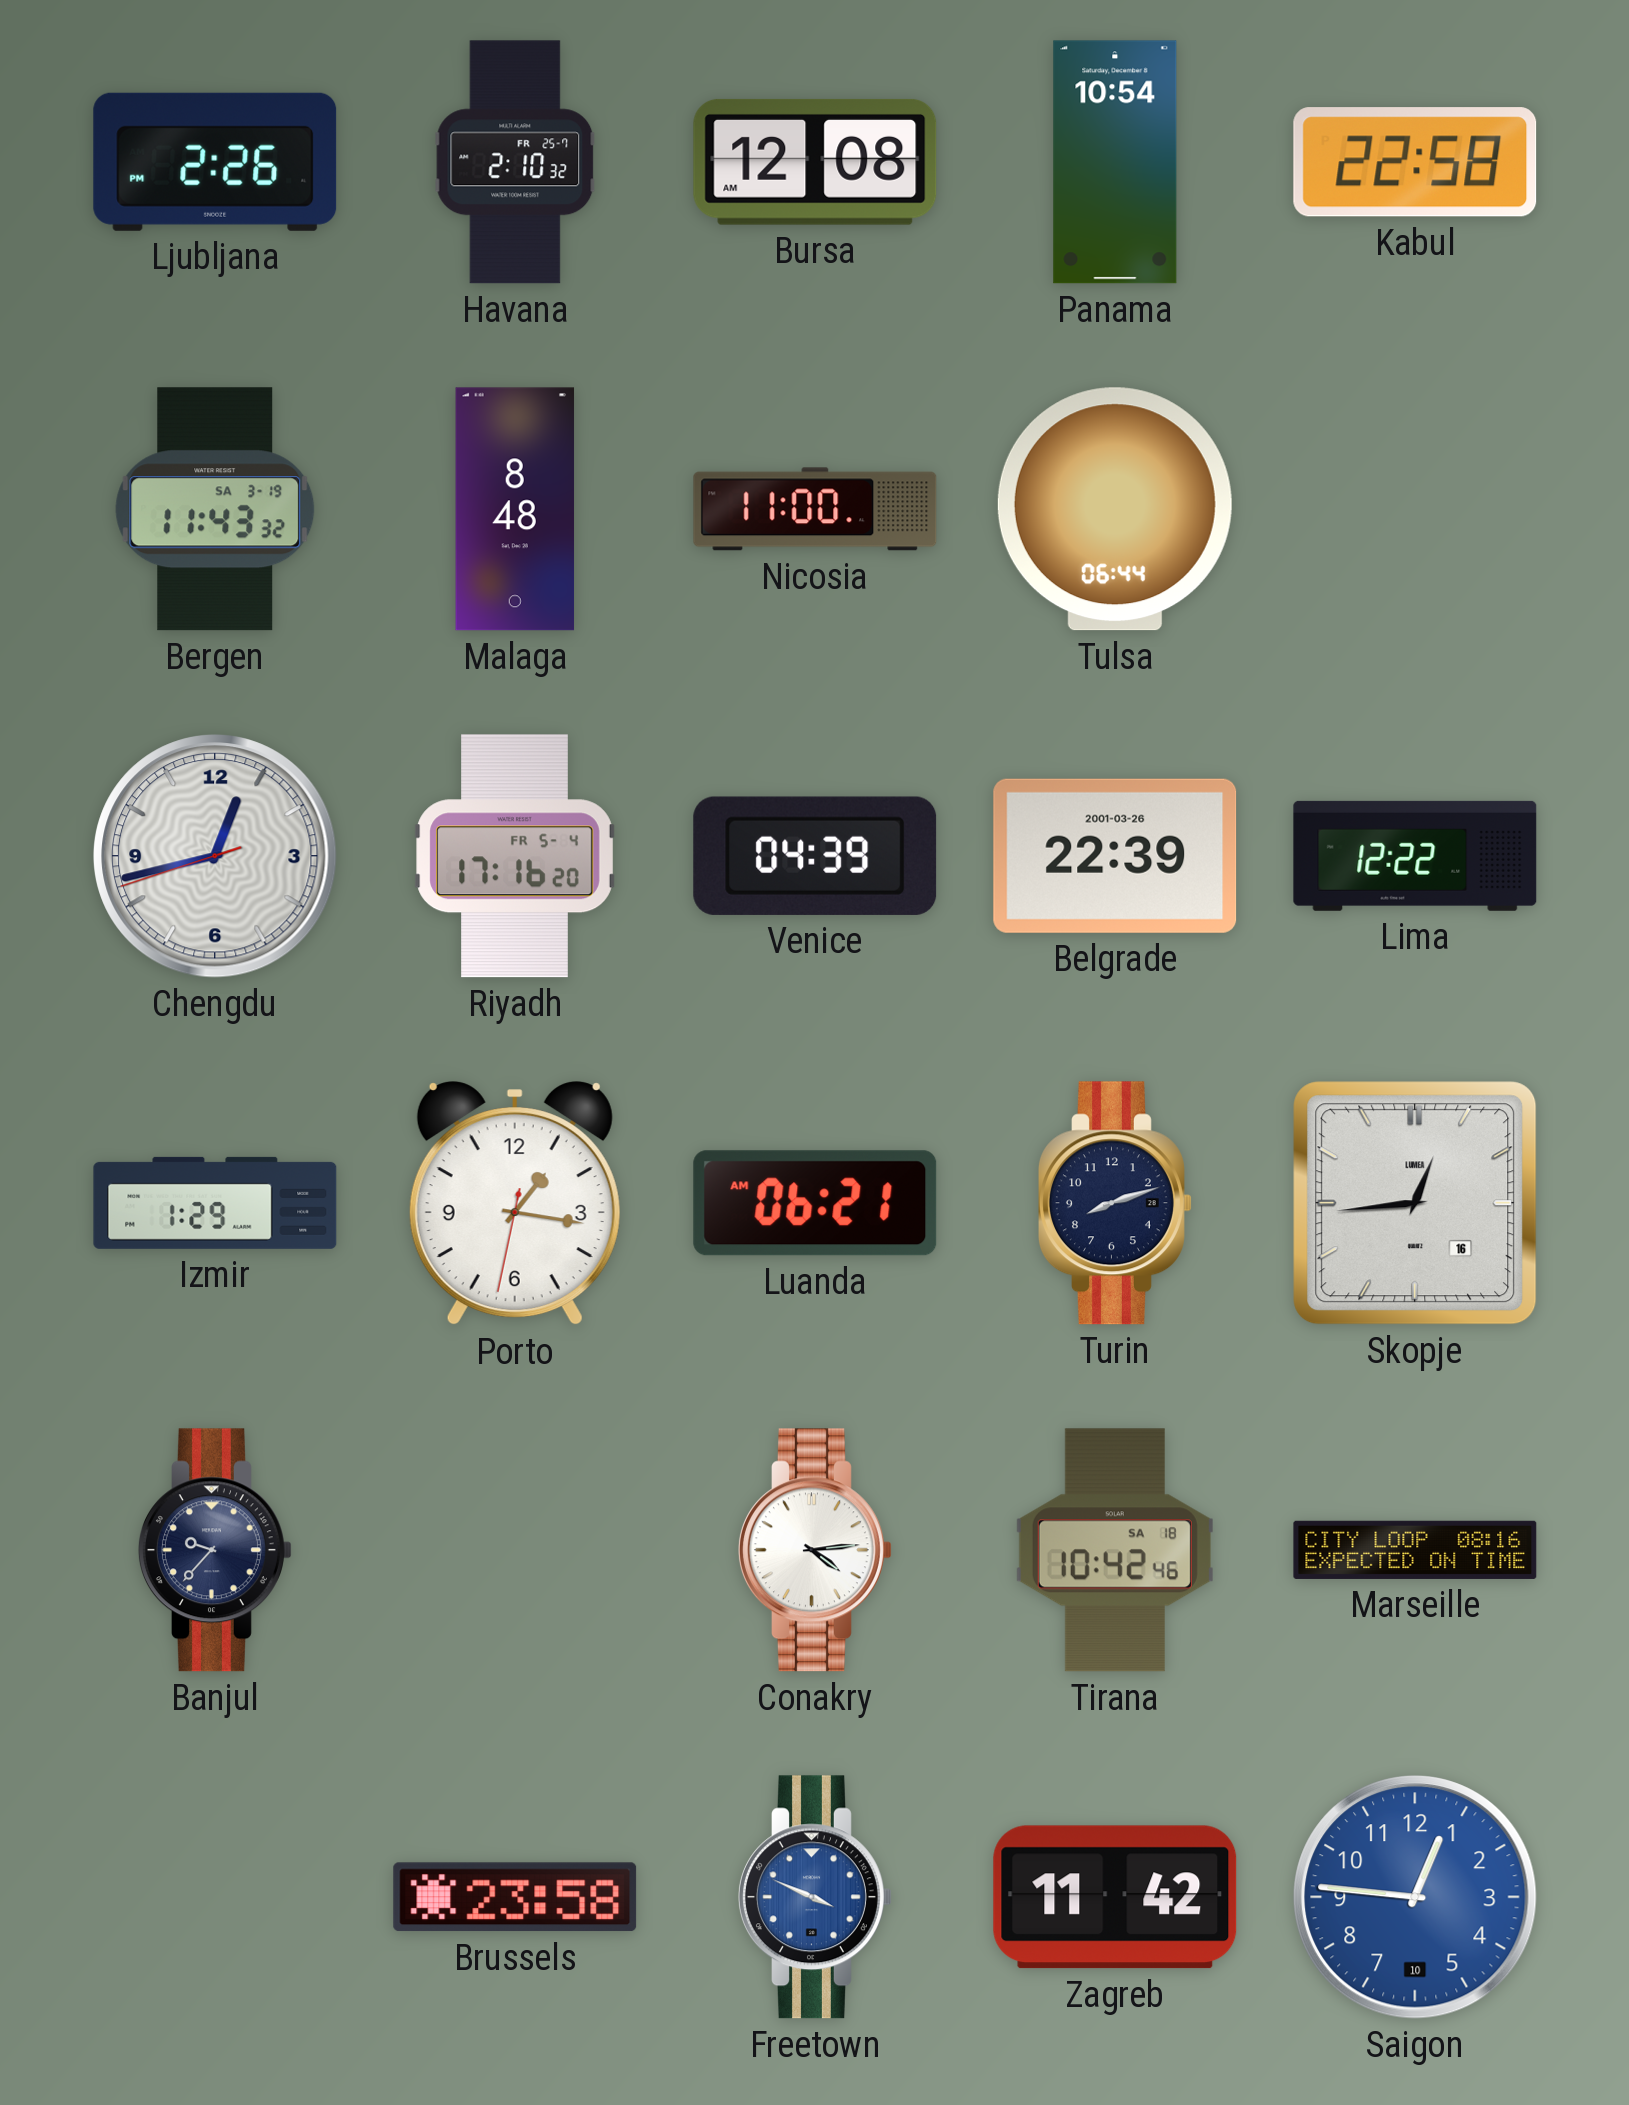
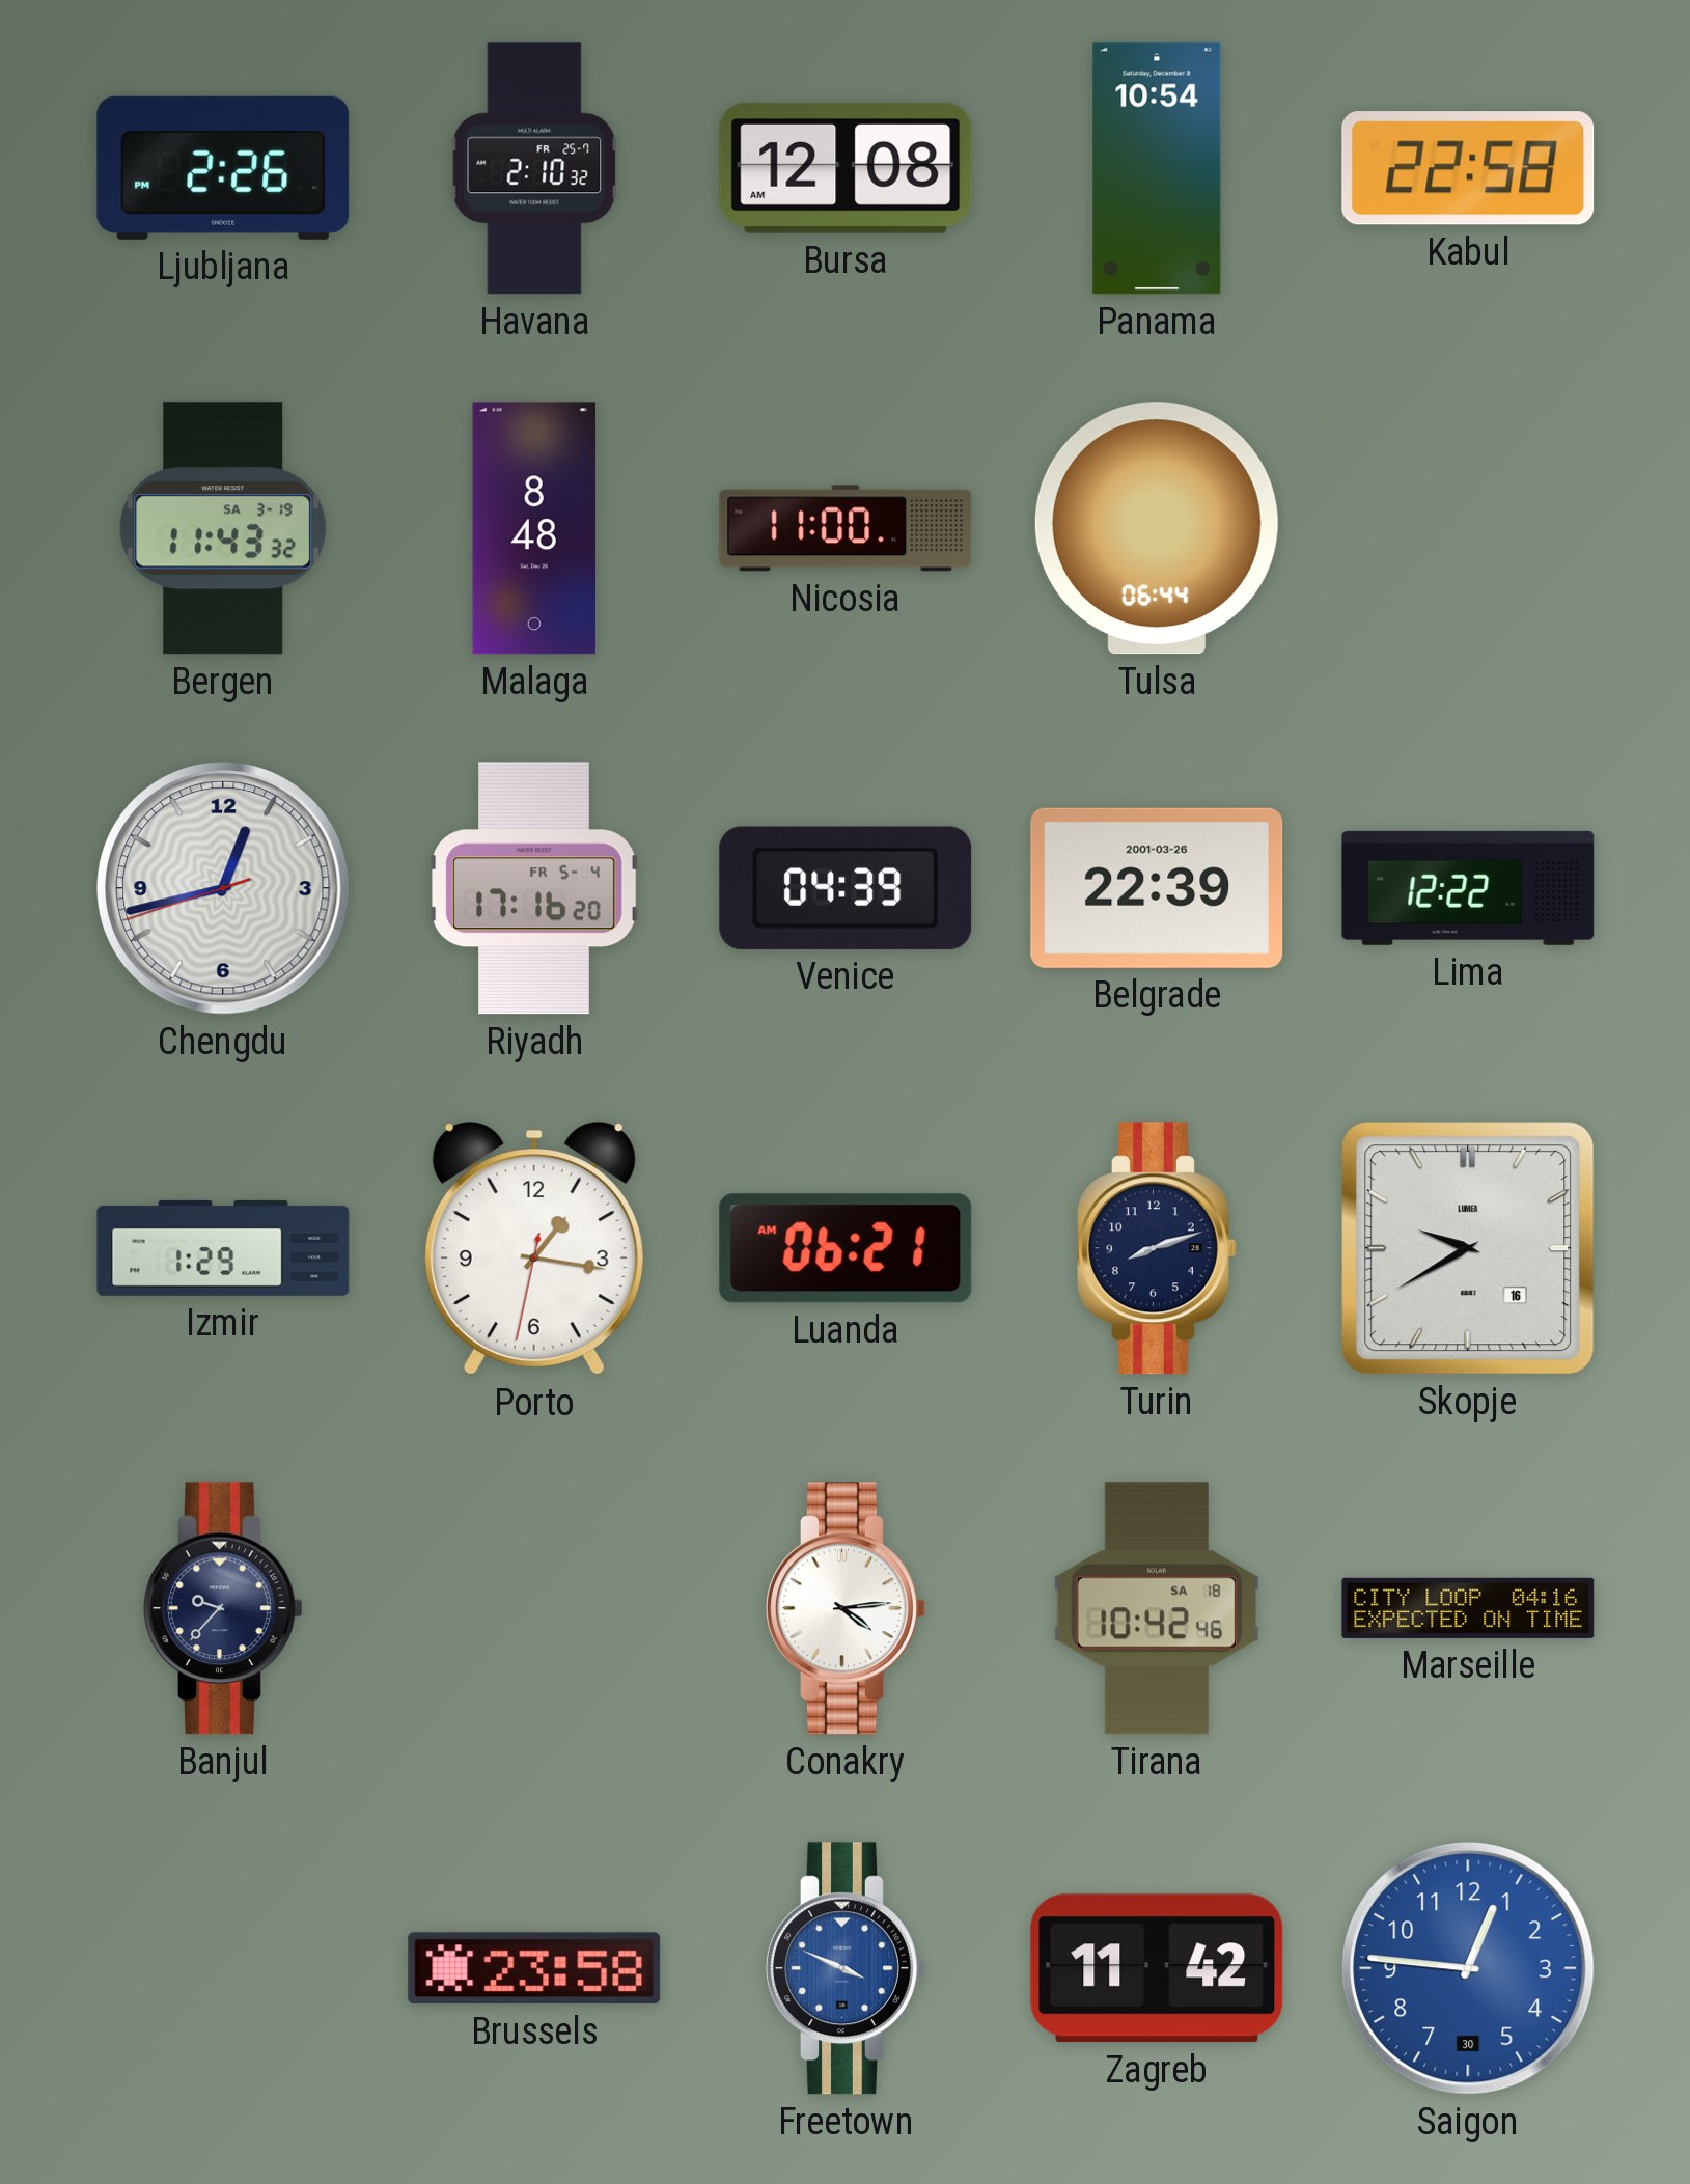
Skopje: 12:44 -> 9:40 (1468, 1248)
Marseille: 08:16 -> 04:16 (1468, 1608)
Saigon date: 10 -> 30 (1468, 1968)
